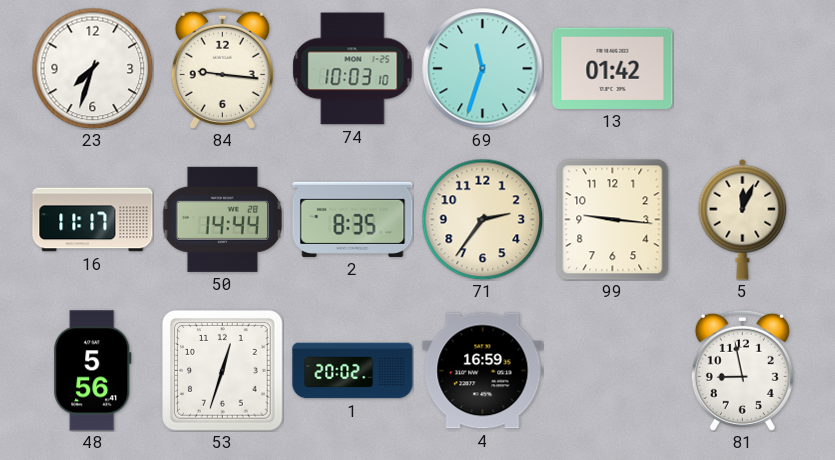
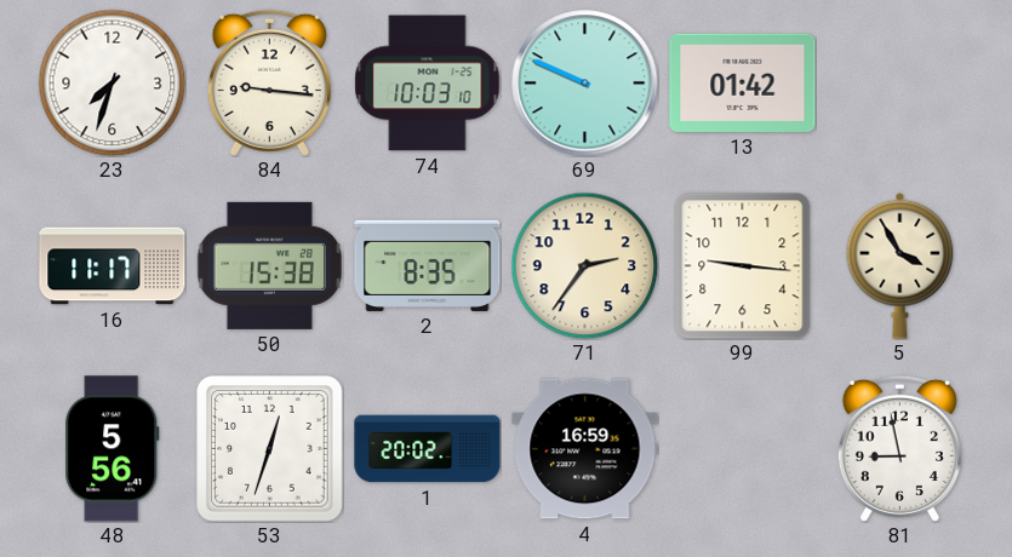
69: 11:33 -> 9:49 (585, 84)
50: 14:44 -> 15:38 (269, 265)
5: 12:04 -> 3:55 (900, 265)
